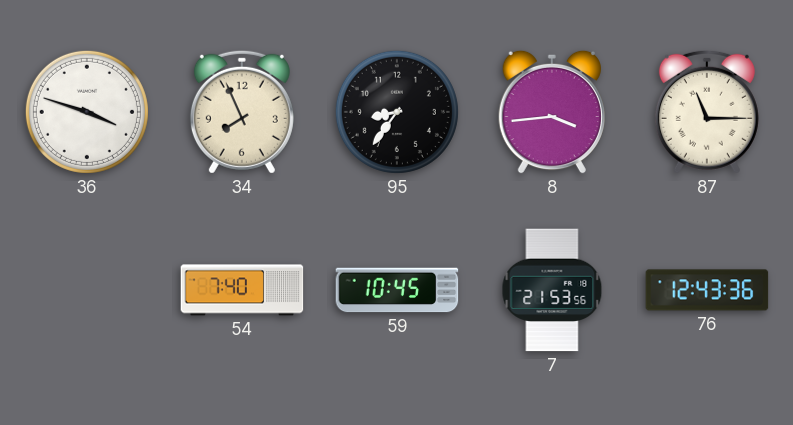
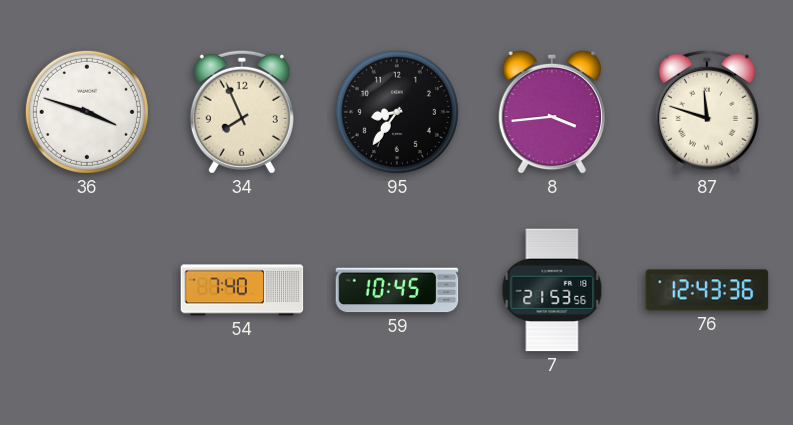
87: 11:15 -> 11:48 (707, 112)
